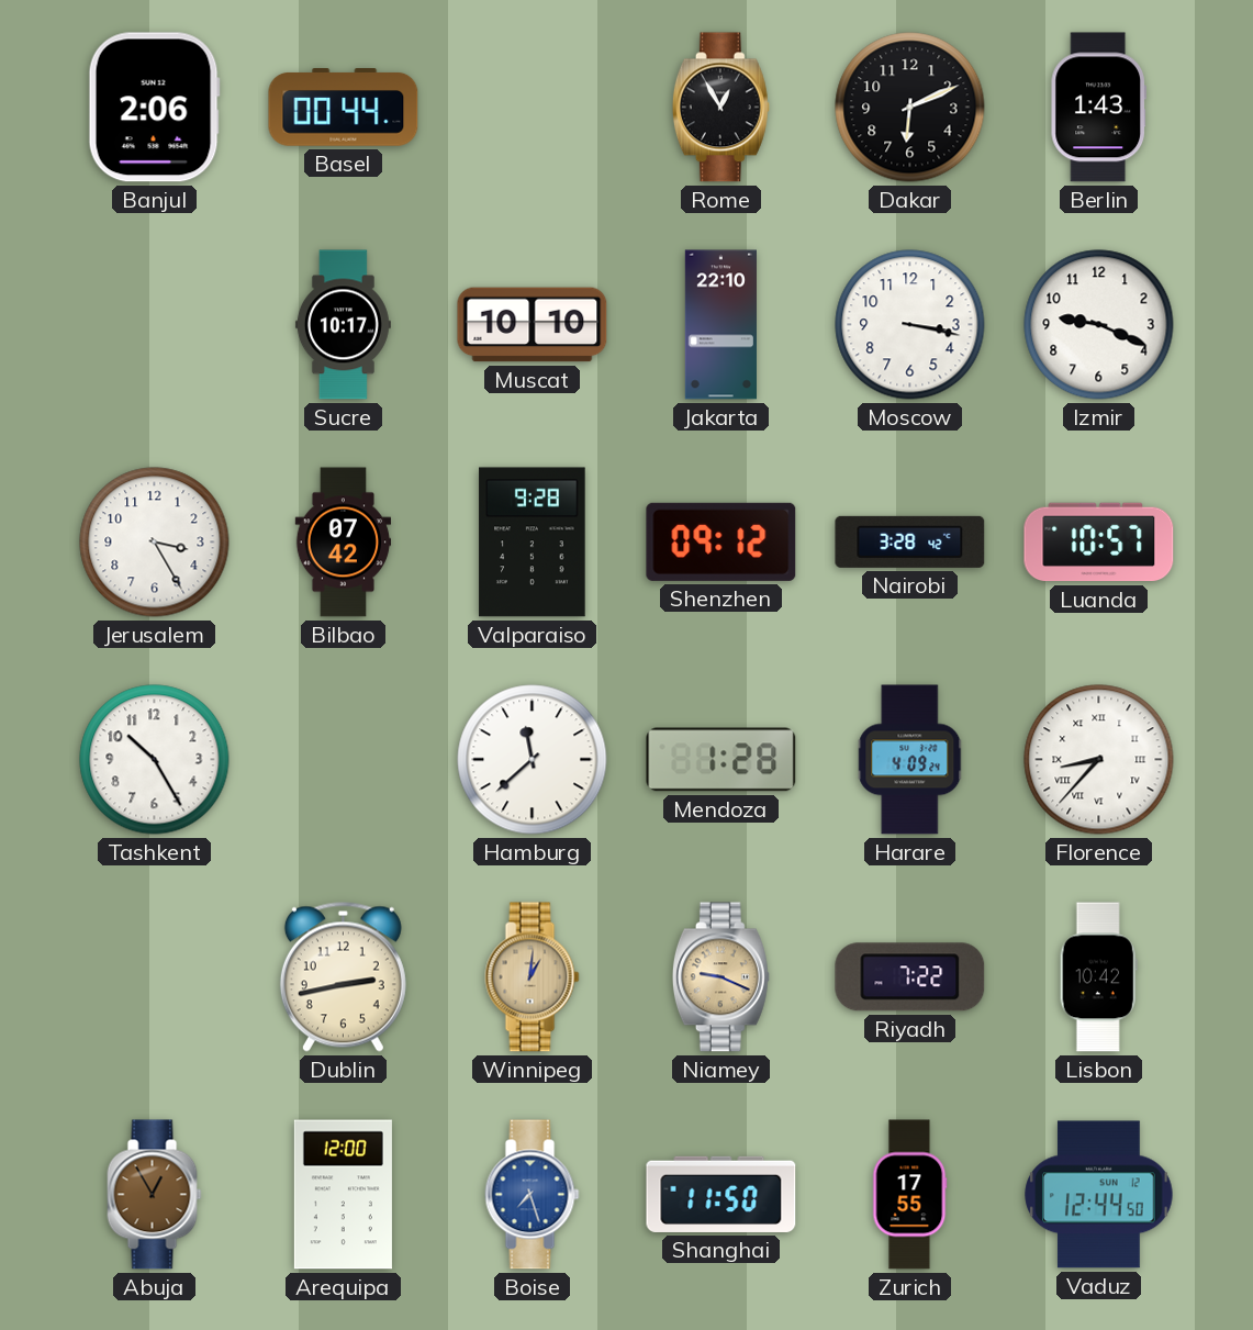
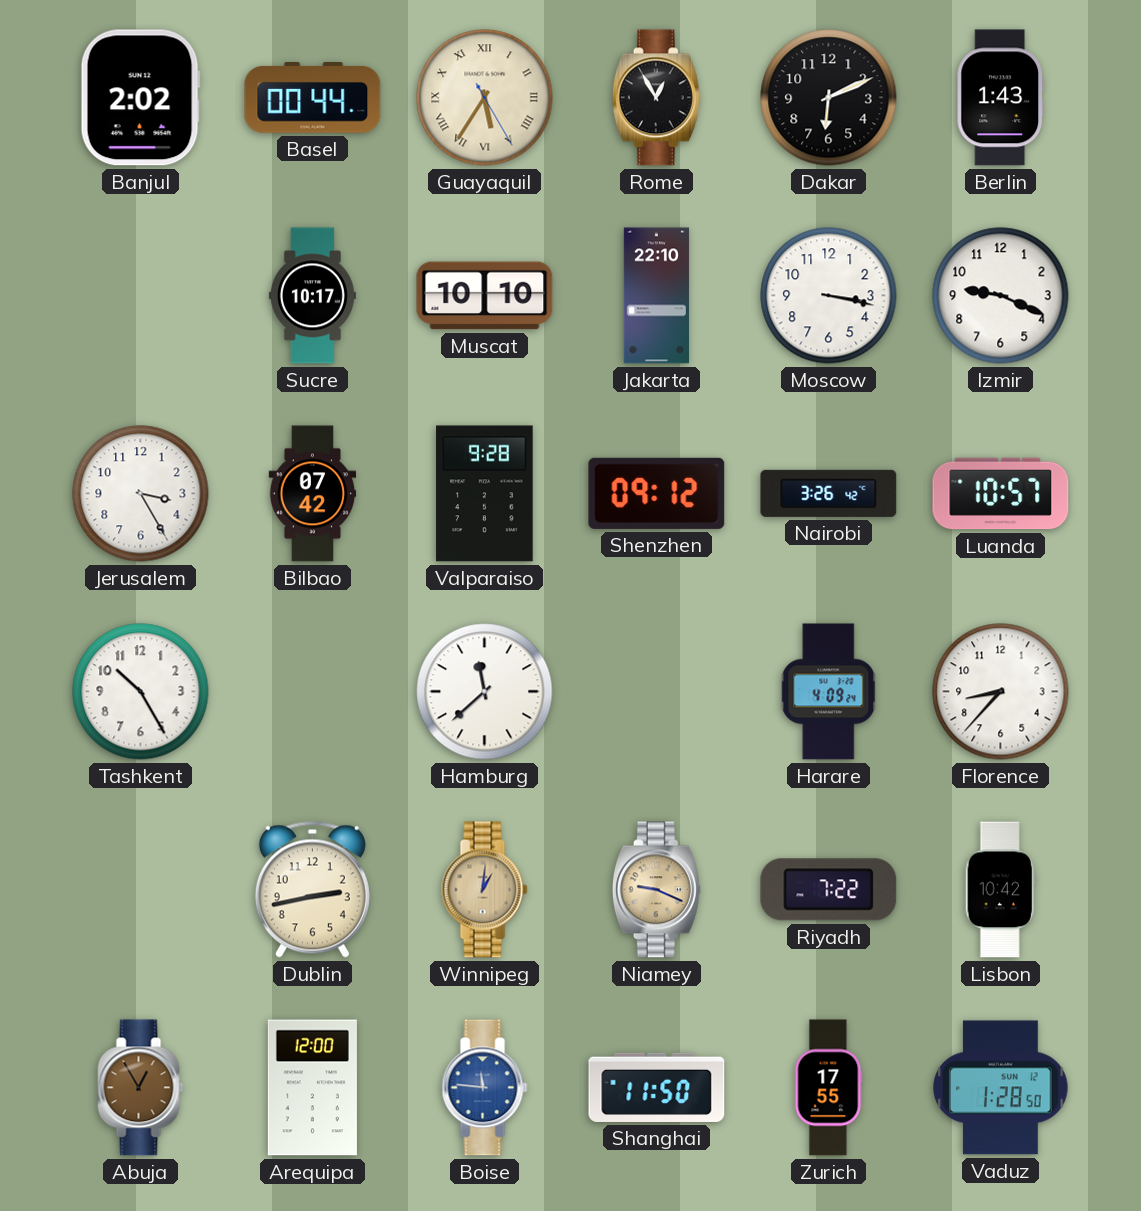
Banjul: 2:06 -> 2:02 (140, 98)
Guayaquil: none -> 5:35 (485, 98)
Nairobi: 3:28 -> 3:26 (829, 493)
Mendoza: 1:28 -> none (721, 760)
Florence numerals: Roman -> Arabic (1001, 692)
Boise: 7:27 -> 11:46 (485, 1088)
Vaduz: 12:44 -> 1:28 (1001, 1088)
